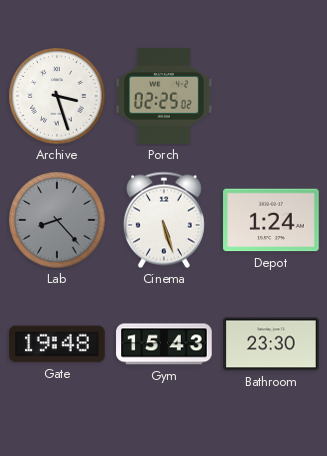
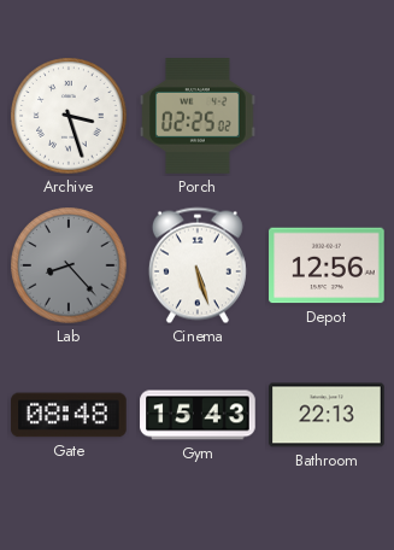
Depot: 1:24 -> 12:56 (327, 265)
Gate: 19:48 -> 08:48 (69, 415)
Bathroom: 23:30 -> 22:13 (327, 415)
